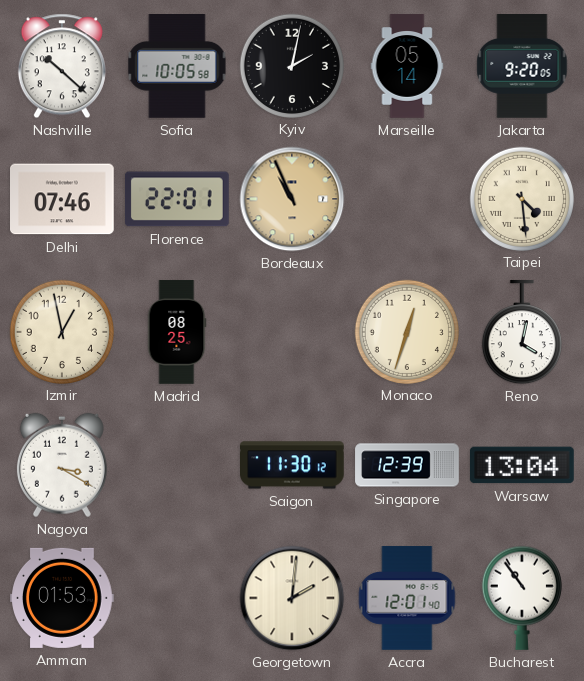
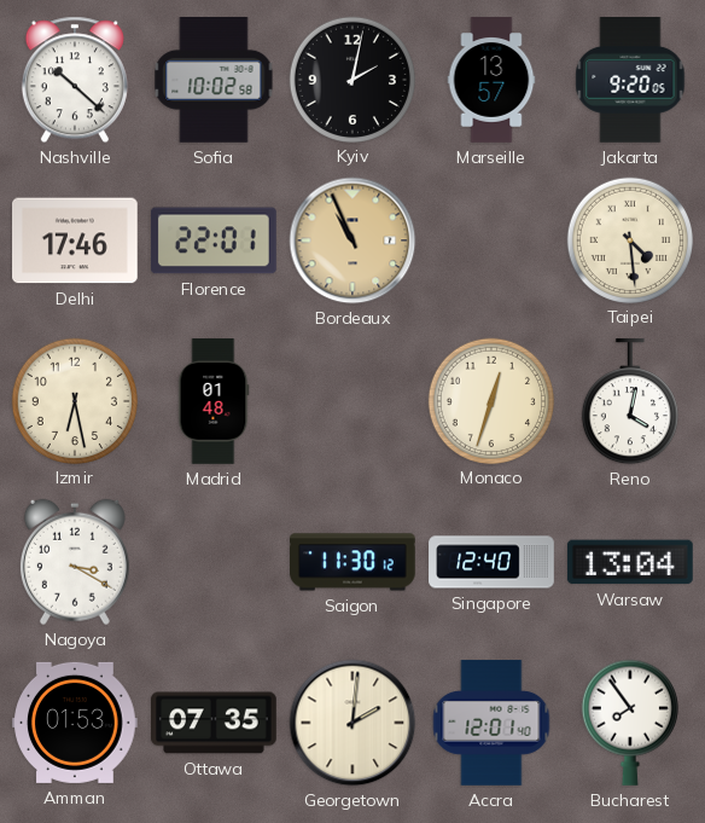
Sofia: 10:05 -> 10:02 (214, 81)
Marseille: 05:14 -> 13:57 (491, 80)
Delhi: 07:46 -> 17:46 (76, 240)
Izmir: 12:58 -> 6:28 (74, 400)
Madrid: 08:25 -> 01:48 (214, 401)
Singapore: 12:39 -> 12:40 (491, 562)
Ottawa: none -> 07:35 (214, 723)
Bucharest: 10:54 -> 7:54 (630, 723)
